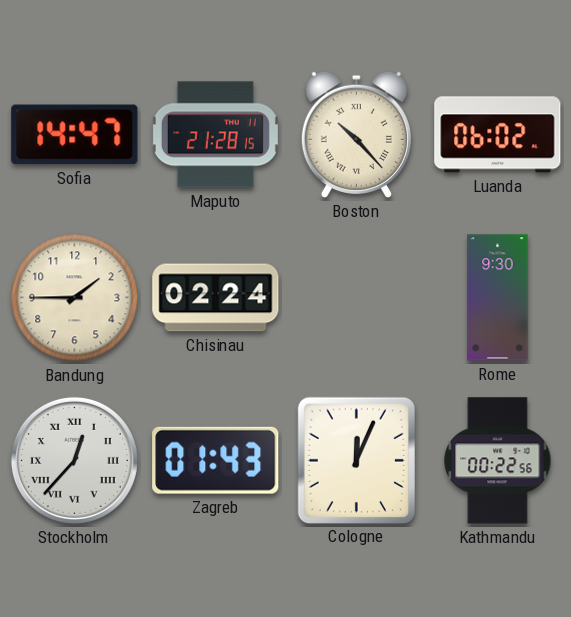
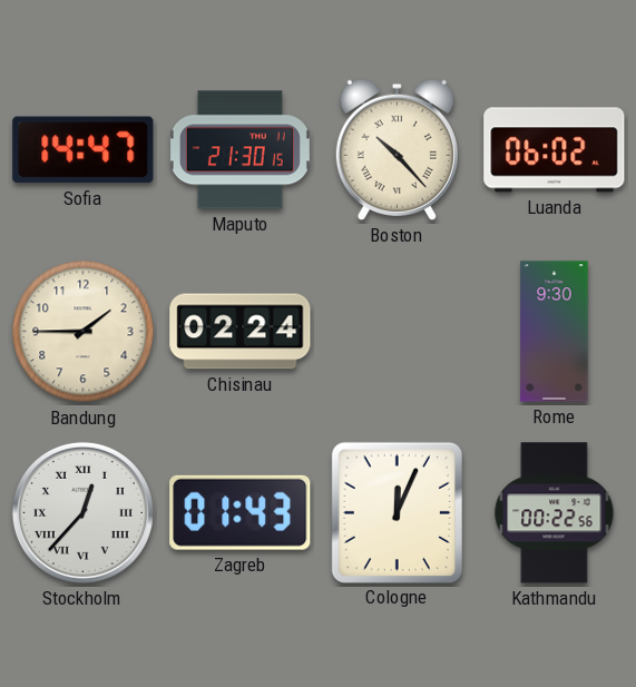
Maputo: 21:28 -> 21:30 (239, 150)
